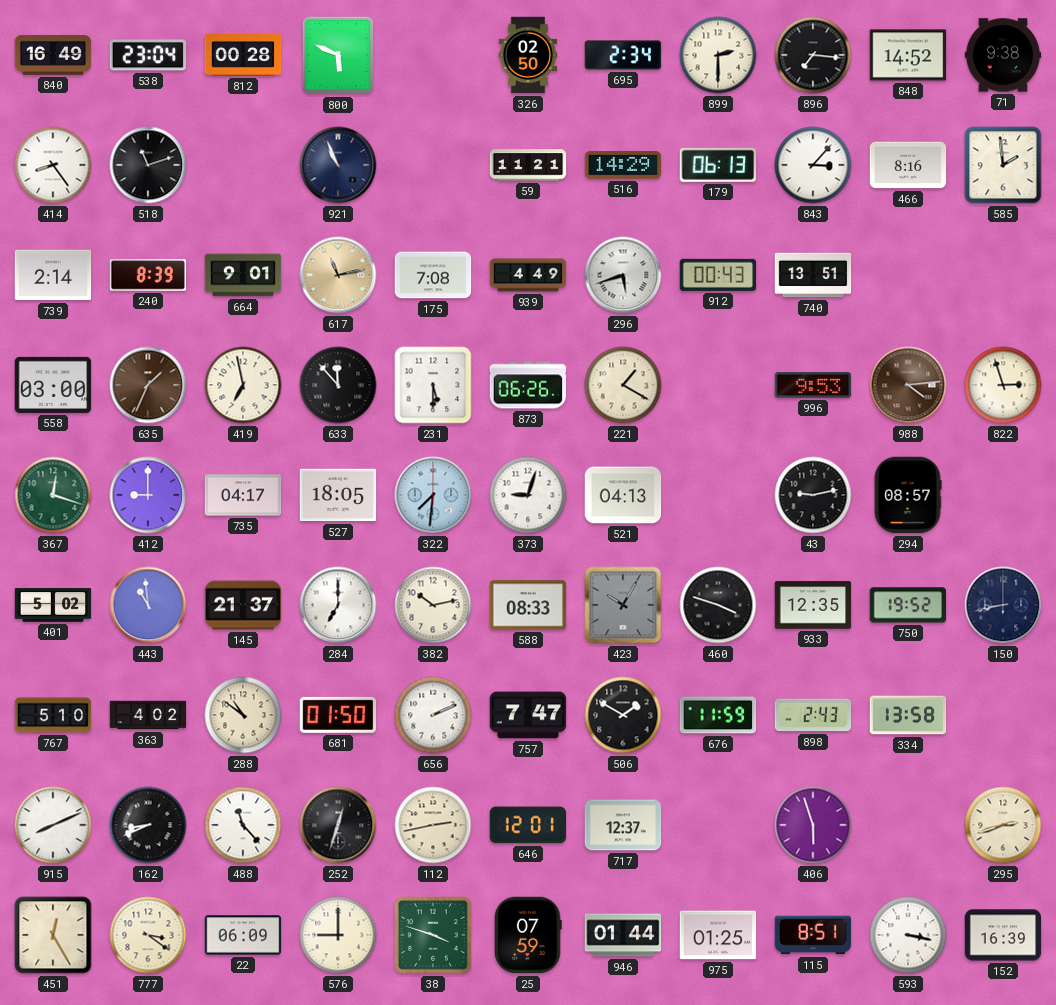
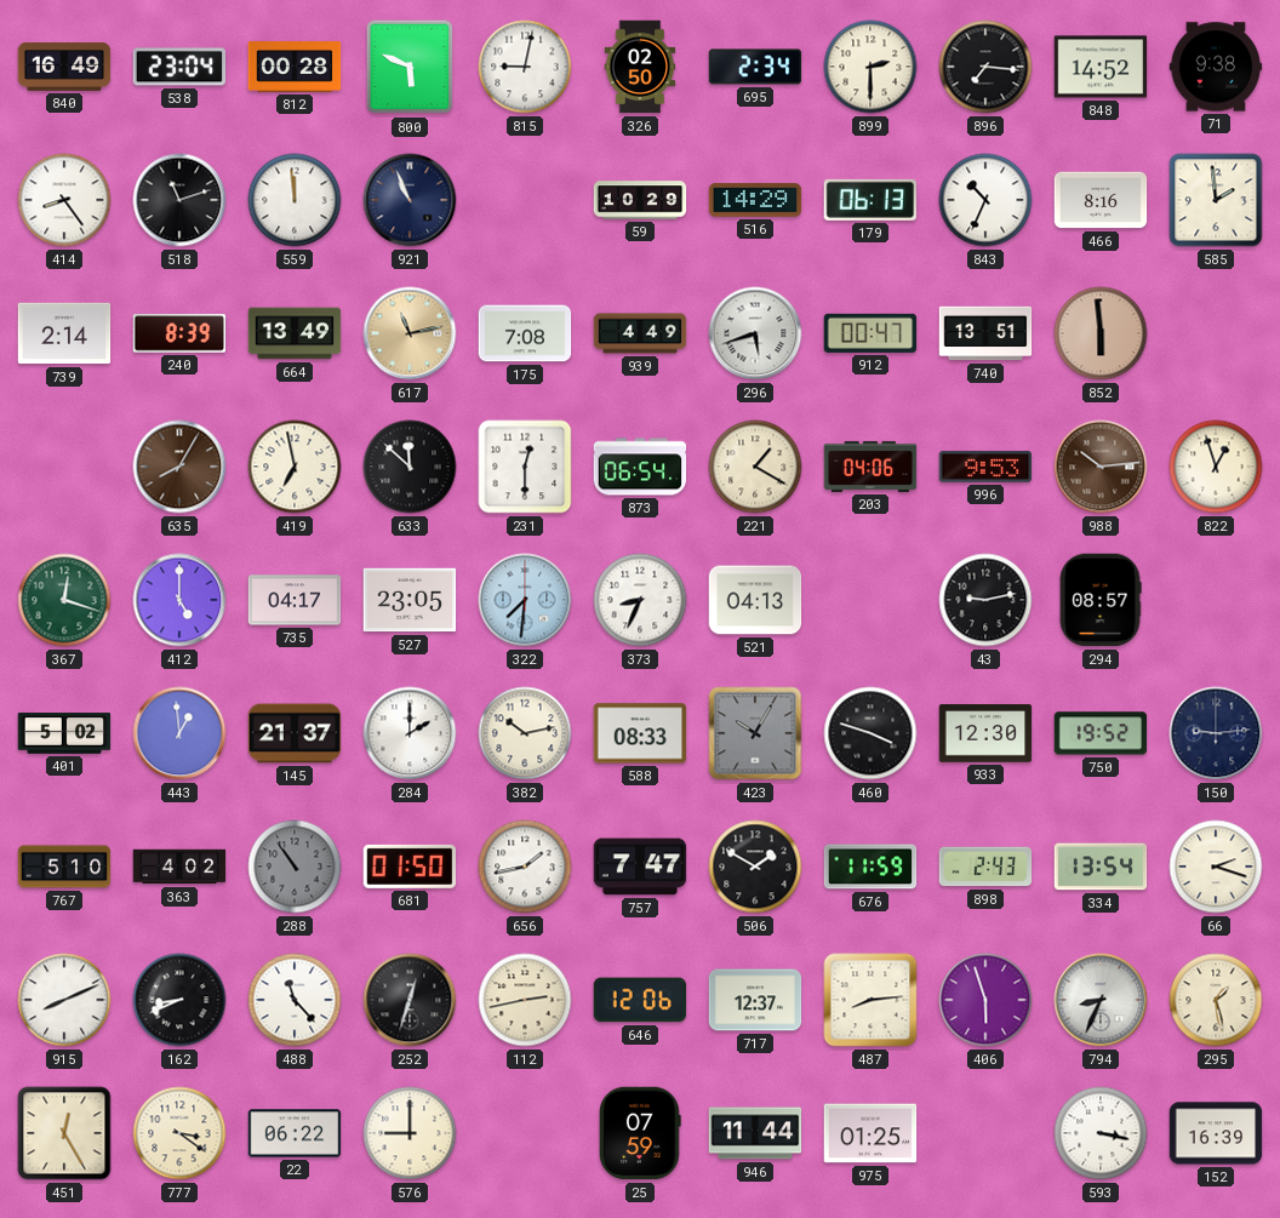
815: none -> 9:02 (525, 67)
559: none -> 11:59 (295, 200)
59: 11:21 -> 10:29 (640, 200)
843: 3:07 -> 10:34 (985, 200)
664: 9:01 -> 13:49 (295, 333)
912: 00:43 -> 00:47 (870, 333)
852: none -> 5:59 (1101, 333)
558: 03:00 -> none (53, 385)
635: 1:34 -> 8:05 (179, 467)
633: 11:53 -> 11:52 (410, 467)
231: 5:30 -> 12:30 (525, 467)
873: 06:26 -> 06:54 (640, 467)
203: none -> 04:06 (870, 467)
988: 4:14 -> 10:14 (1101, 467)
822: 2:57 -> 12:57 (1216, 467)
412: 9:00 -> 5:00 (179, 600)
527: 18:05 -> 23:05 (410, 600)
373: 9:03 -> 8:34 (640, 600)
443: 10:59 -> 12:59 (179, 733)
284: 7:00 -> 2:00 (410, 733)
933: 12:35 -> 12:30 (985, 733)
150: 8:43 -> 9:14 (1216, 733)
288: 10:51 -> 10:54 (295, 867)
288 dial: cream -> grey (295, 867)
656: 2:11 -> 1:43 (525, 867)
334: 13:58 -> 13:54 (1101, 867)
66: none -> 2:18 (1216, 867)
646: 12:01 -> 12:06 (640, 1000)
487: none -> 8:14 (870, 1000)
794: none -> 8:34 (1101, 1000)
295: 2:42 -> 1:28 (1216, 1000)
22: 06:09 -> 06:22 (295, 1133)
38: 3:48 -> none (434, 936)
946: 01:44 -> 11:44 (755, 1133)
115: 8:51 -> none (813, 935)
